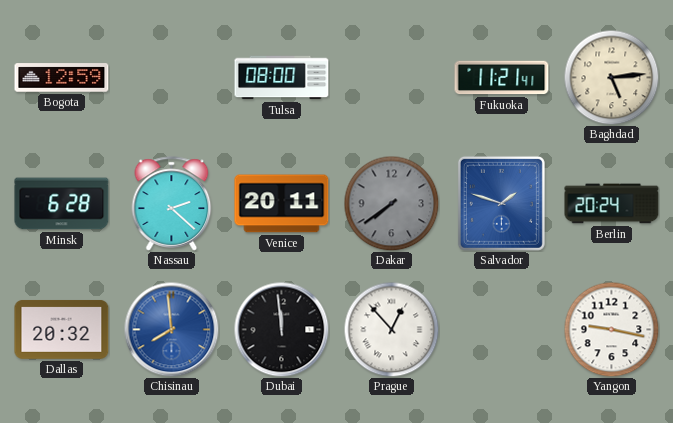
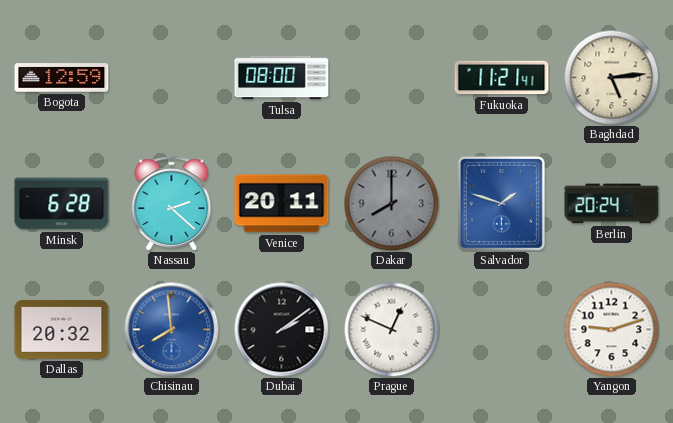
Dakar: 7:39 -> 8:00 (391, 203)
Dubai: 11:59 -> 2:09 (281, 329)
Prague: 12:53 -> 12:49 (391, 329)
Yangon: 9:17 -> 9:12 (611, 329)
